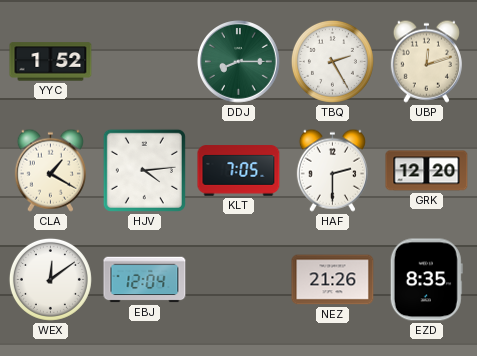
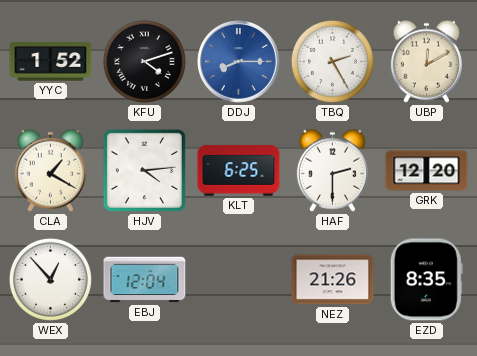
KFU: none -> 4:12 (144, 61)
DDJ dial: green -> blue (239, 62)
UBP: 12:12 -> 12:10 (426, 61)
KLT: 7:05 -> 6:25 (239, 171)
WEX: 12:09 -> 12:53 (50, 279)
